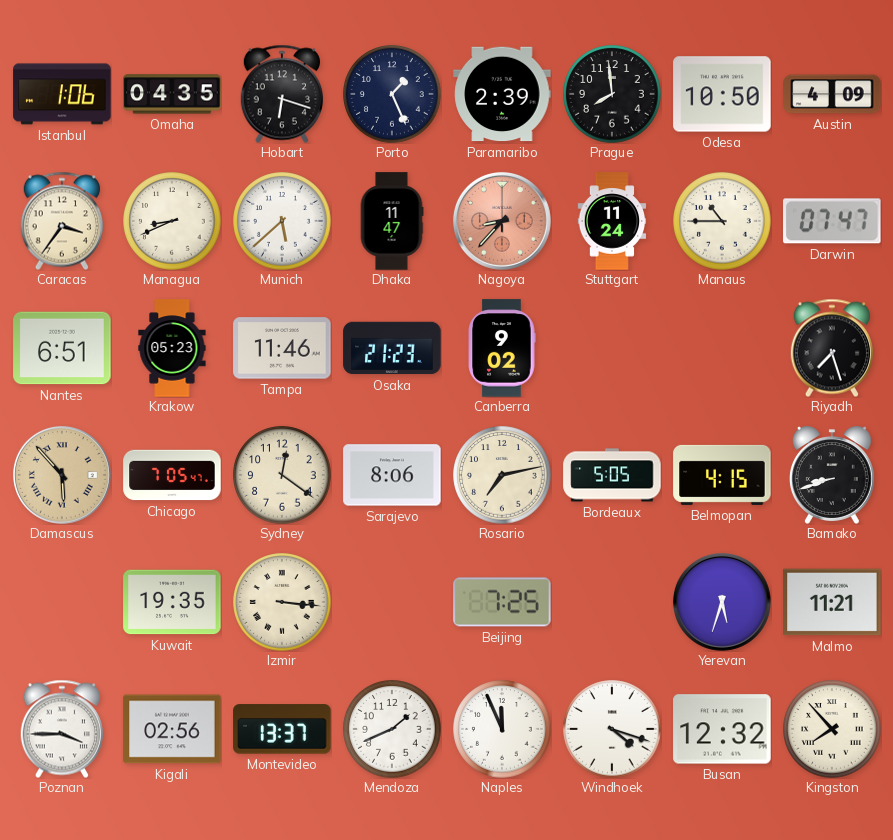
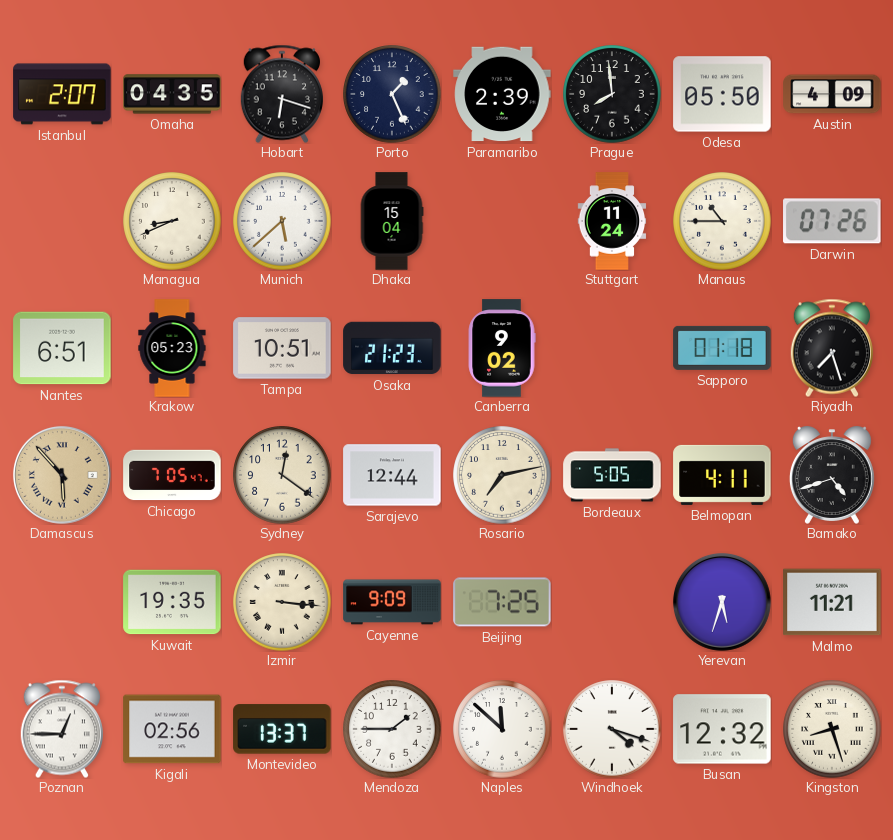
Istanbul: 1:06 -> 2:07 (62, 94)
Odesa: 10:50 -> 05:50 (722, 94)
Caracas: 3:36 -> none (62, 221)
Dhaka: 11:47 -> 15:04 (392, 221)
Nagoya: 8:37 -> none (502, 221)
Darwin: 07:47 -> 07:26 (832, 221)
Tampa: 11:46 -> 10:51 (282, 348)
Sapporo: none -> 01:18 (722, 348)
Sarajevo: 8:06 -> 12:44 (392, 475)
Belmopan: 4:15 -> 4:11 (722, 475)
Bamako: 8:42 -> 4:42 (832, 475)
Cayenne: none -> 9:09 (392, 602)
Poznan: 3:45 -> 12:45 (62, 729)
Mendoza: 1:41 -> 1:45 (392, 729)
Naples: 11:56 -> 11:52 (502, 729)
Kingston: 7:53 -> 8:27 (832, 729)
